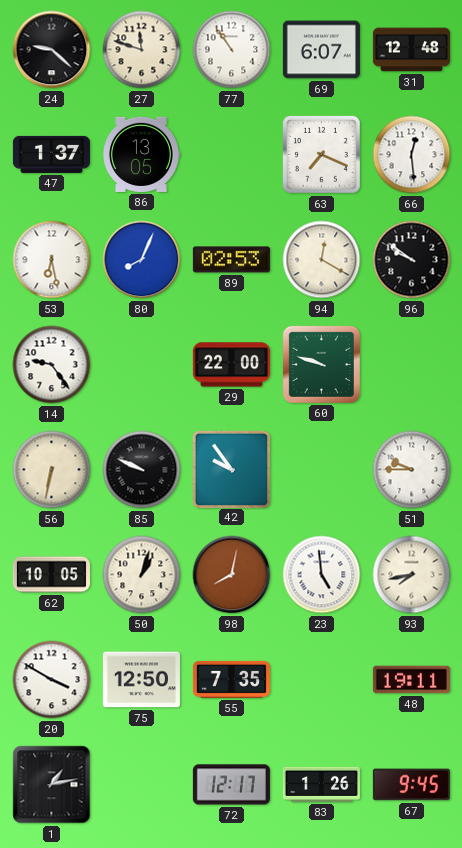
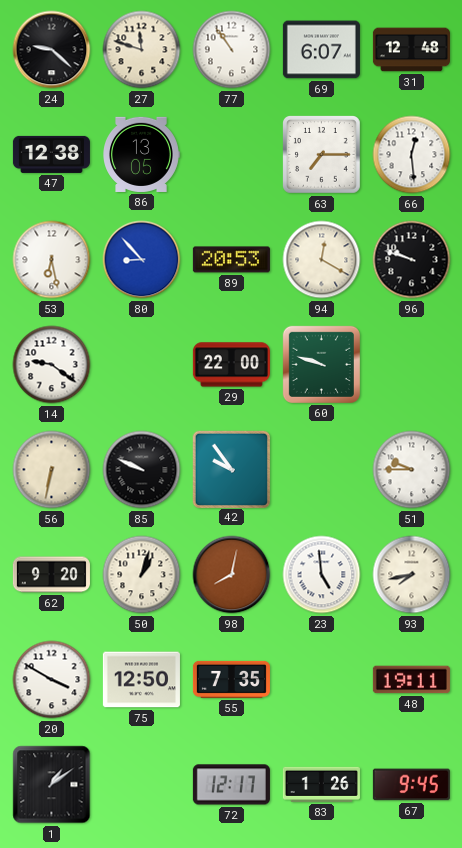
47: 1:37 -> 12:38 (51, 154)
63: 7:19 -> 7:15 (322, 155)
80: 8:04 -> 8:53 (142, 260)
89: 02:53 -> 20:53 (231, 260)
96: 9:51 -> 9:48 (412, 260)
14: 9:24 -> 9:21 (52, 365)
62: 10:05 -> 9:20 (51, 575)
1: 1:13 -> 1:09 (52, 785)
